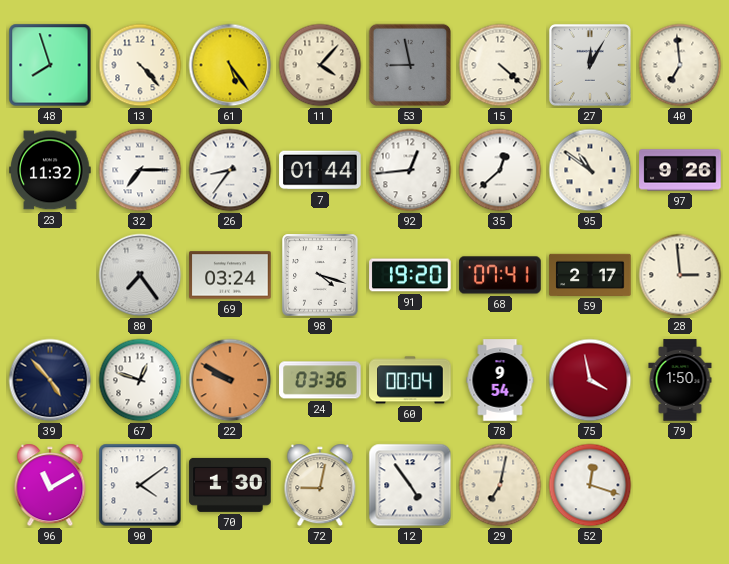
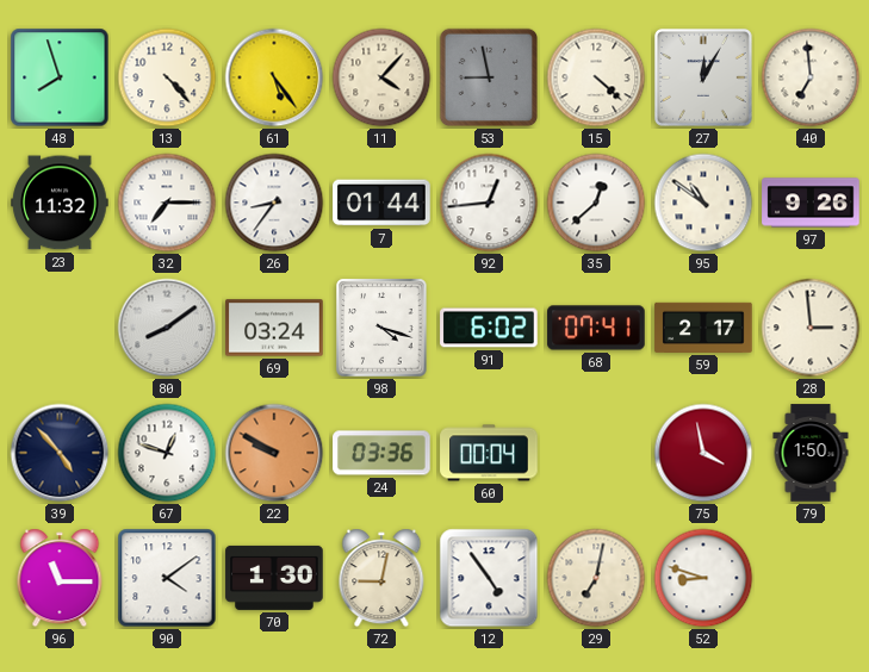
80: 7:24 -> 8:09 (167, 328)
91: 19:20 -> 6:02 (489, 328)
78: 9:54 -> none (500, 380)
96: 11:10 -> 11:15 (60, 578)
52: 12:18 -> 8:48 (703, 578)
